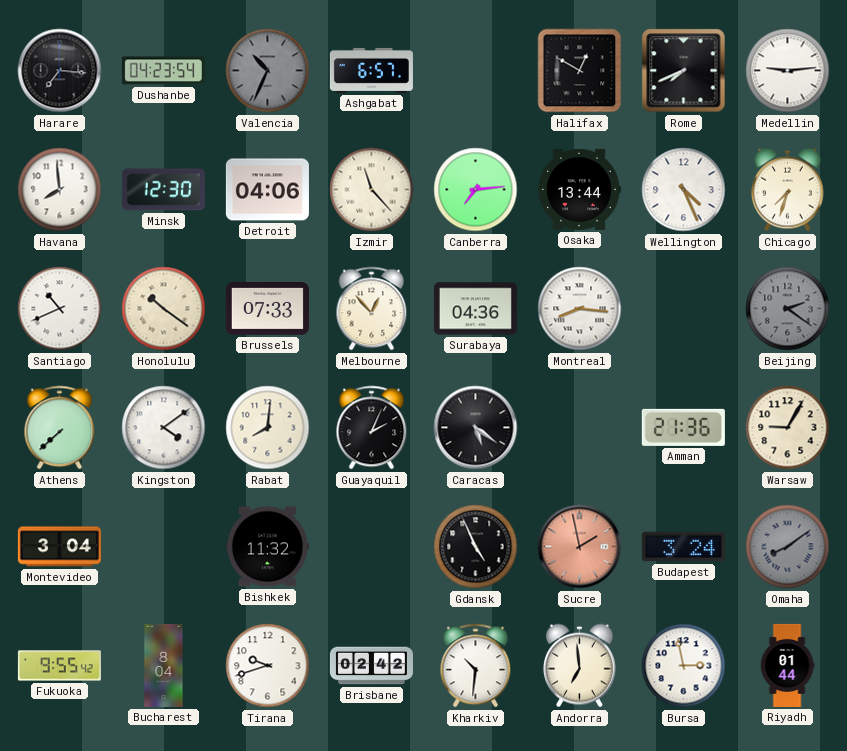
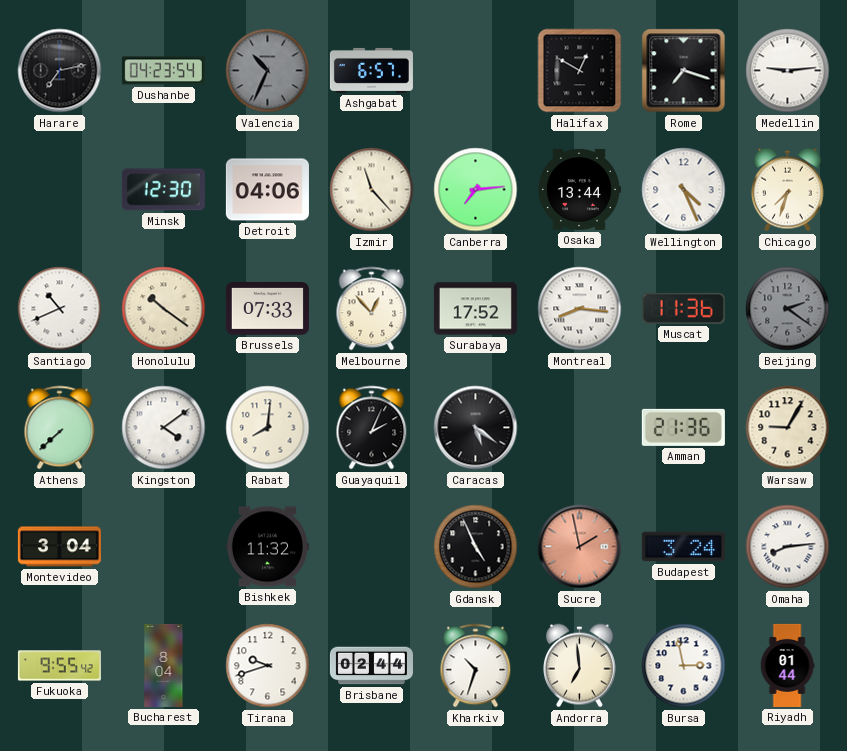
Harare: 7:16 -> 7:13 (60, 71)
Rome: 7:41 -> 7:18 (684, 71)
Havana: 7:59 -> none (60, 190)
Surabaya: 04:36 -> 17:52 (475, 309)
Muscat: none -> 11:36 (683, 308)
Omaha: 8:09 -> 8:14 (788, 547)
Omaha dial: grey -> white (788, 547)
Brisbane: 02:42 -> 02:44 (371, 666)
Kharkiv: 10:31 -> 10:33 (476, 666)
